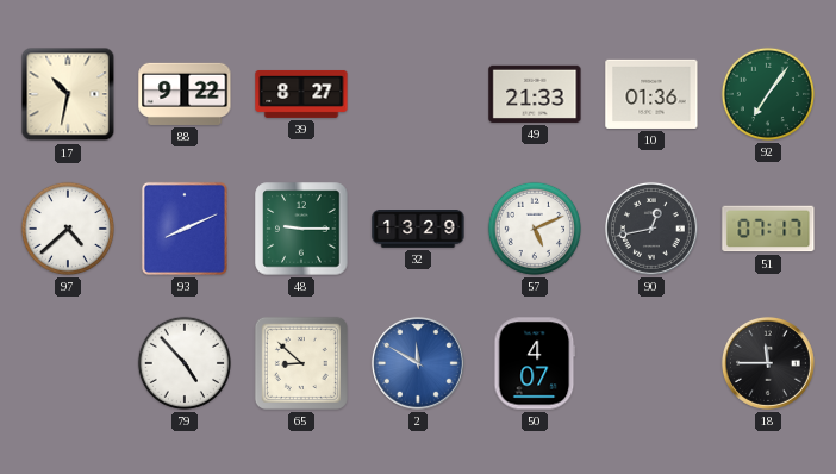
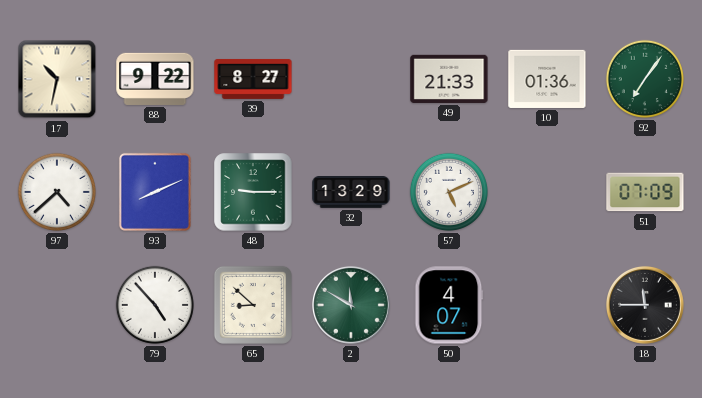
90: 12:43 -> none (651, 229)
51: 07:17 -> 07:09 (645, 192)
2 dial: blue -> green (351, 305)
